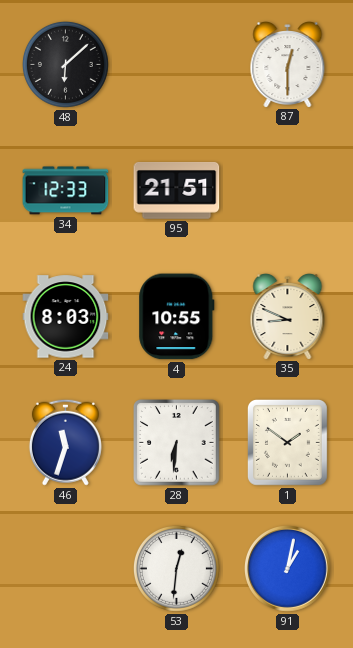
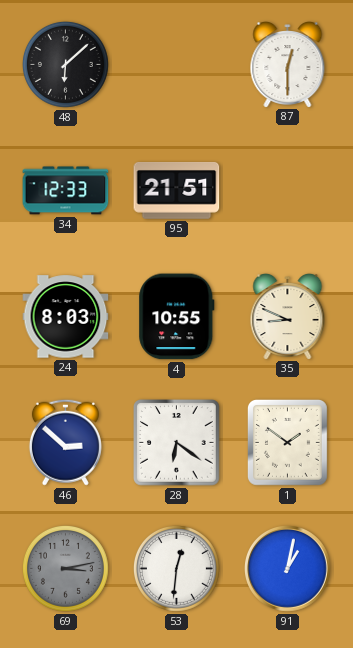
46: 11:33 -> 2:52 (65, 442)
28: 6:31 -> 6:21 (177, 443)
69: none -> 3:13 (65, 568)
